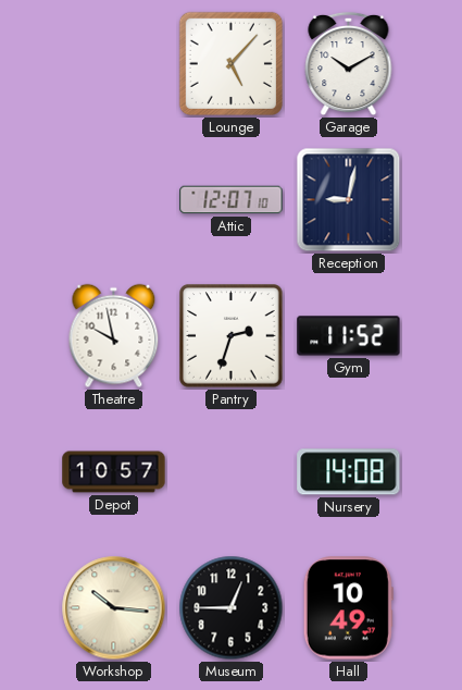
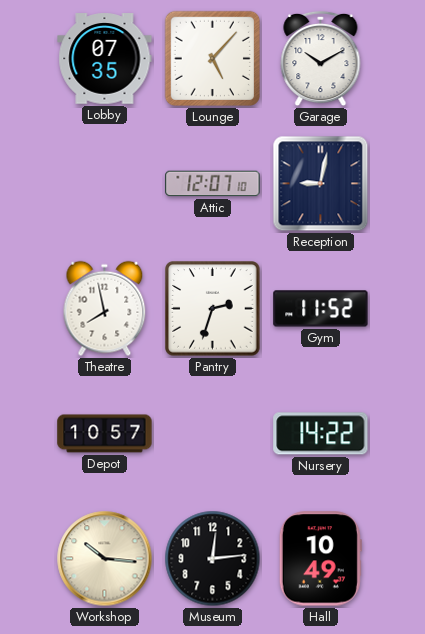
Lobby: none -> 07:35 (105, 59)
Theatre: 9:58 -> 7:58 (105, 309)
Nursery: 14:08 -> 14:22 (321, 434)
Museum: 12:45 -> 12:14 (213, 559)
